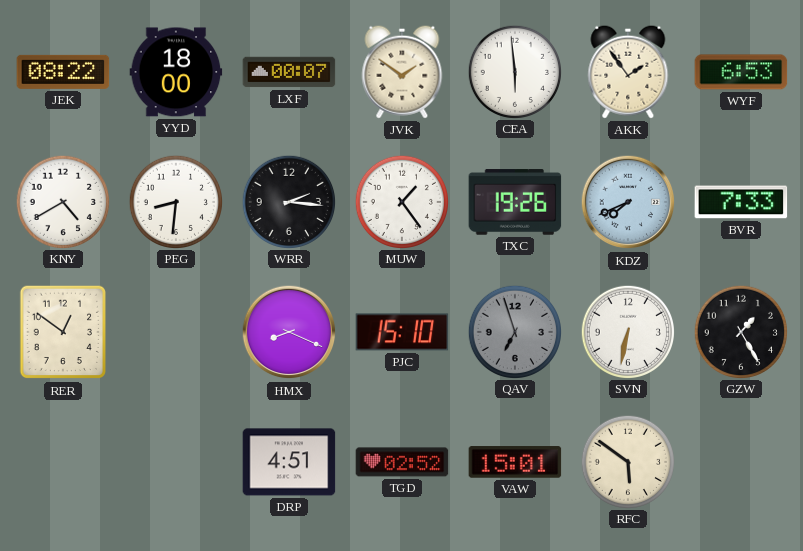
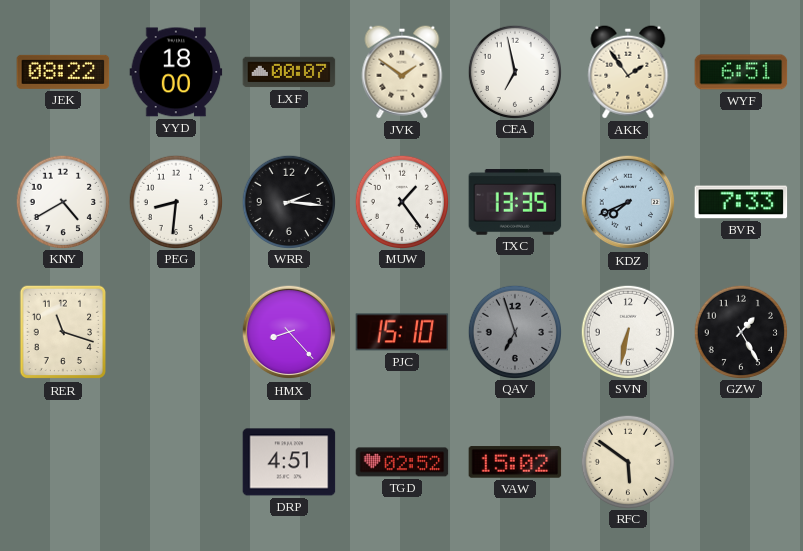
CEA: 5:59 -> 6:58 (514, 71)
WYF: 6:53 -> 6:51 (741, 72)
TXC: 19:26 -> 13:35 (515, 202)
RER: 12:51 -> 11:18 (62, 332)
HMX: 8:19 -> 8:23 (289, 332)
VAW: 15:01 -> 15:02 (515, 462)
